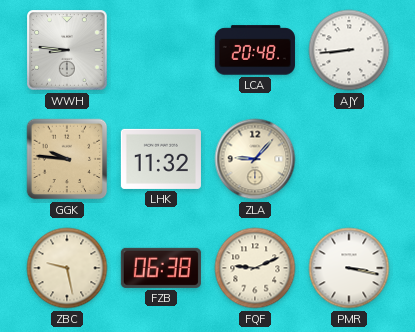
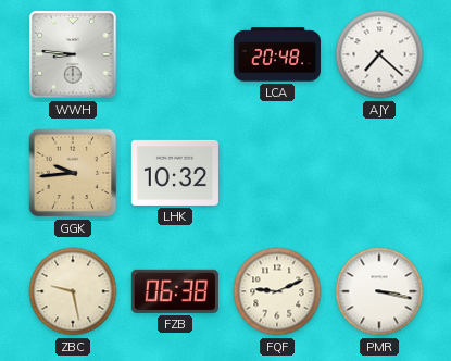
AJY: 8:44 -> 7:22 (379, 54)
GGK: 9:46 -> 9:44 (73, 173)
LHK: 11:32 -> 10:32 (175, 173)
ZLA: 9:07 -> none (255, 159)
